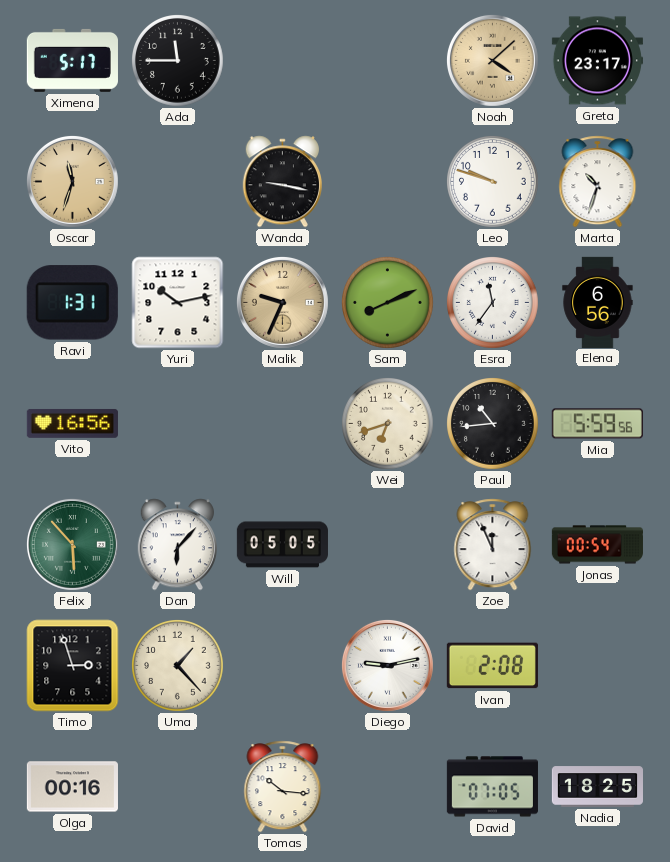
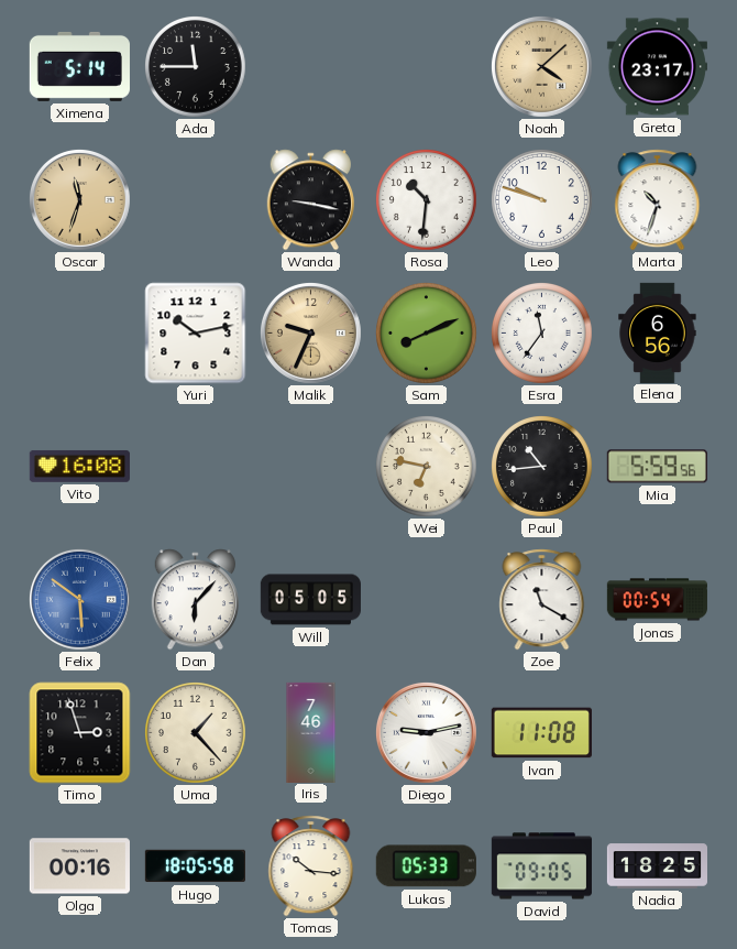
Ximena: 5:17 -> 5:14 (79, 66)
Rosa: none -> 10:31 (427, 200)
Ravi: 1:31 -> none (72, 303)
Vito: 16:56 -> 16:08 (79, 466)
Wei: 6:42 -> 6:47 (427, 467)
Felix: 5:53 -> 5:51 (79, 599)
Felix dial: green -> blue (79, 599)
Zoe: 11:56 -> 11:20 (542, 600)
Iris: none -> 7:46 (311, 732)
Ivan: 2:08 -> 11:08 (541, 733)
Hugo: none -> 18:05 (195, 866)
Lukas: none -> 05:33 (426, 866)
David: 07:05 -> 09:05 (541, 866)
